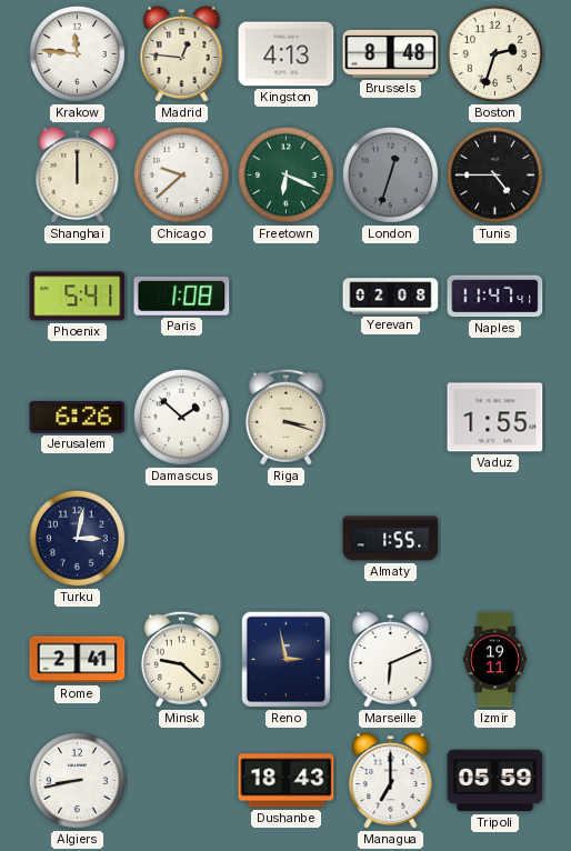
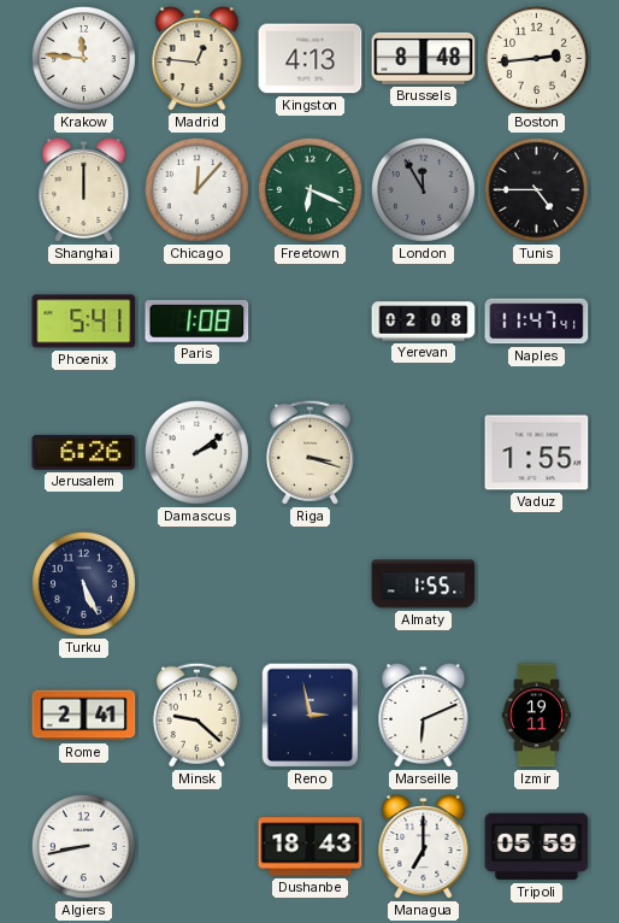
Boston: 2:33 -> 2:44 (536, 58)
Chicago: 9:38 -> 12:07 (196, 189)
London: 12:33 -> 11:55 (423, 189)
Damascus: 1:52 -> 2:09 (196, 452)
Turku: 3:02 -> 5:26 (83, 583)
